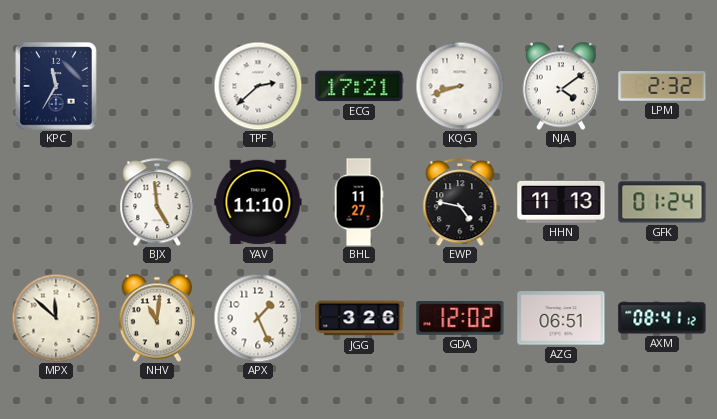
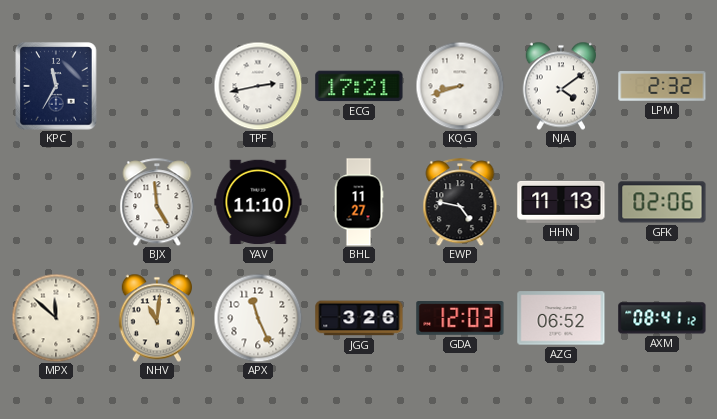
TPF: 2:38 -> 2:43 (258, 86)
GFK: 01:24 -> 02:06 (662, 202)
APX: 1:26 -> 11:26 (258, 318)
GDA: 12:02 -> 12:03 (460, 318)
AZG: 06:51 -> 06:52 (561, 318)
